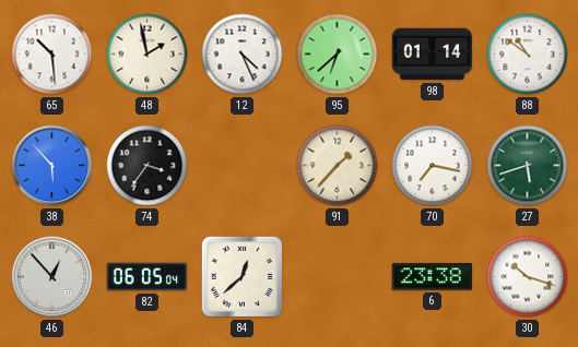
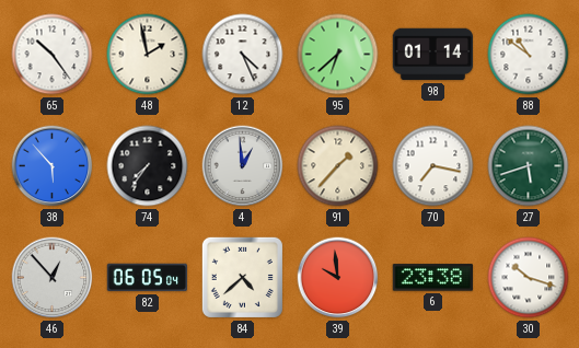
65: 10:29 -> 10:24 (53, 55)
74: 3:36 -> 7:36 (148, 166)
4: none -> 12:59 (243, 166)
84: 12:38 -> 4:38 (242, 277)
39: none -> 9:59 (338, 278)
